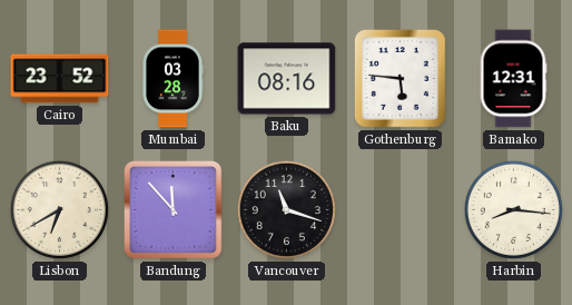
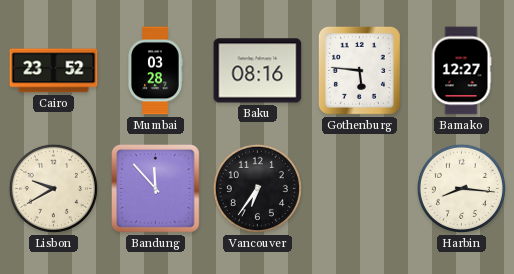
Bamako: 12:31 -> 12:27 (461, 71)
Lisbon: 6:40 -> 9:40 (53, 188)
Vancouver: 11:18 -> 6:36 (257, 188)
